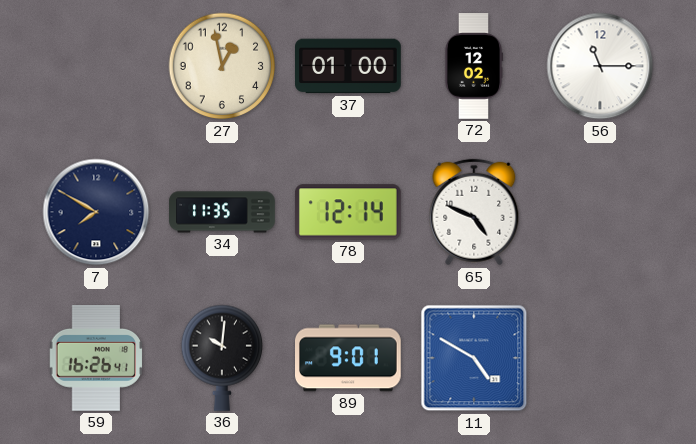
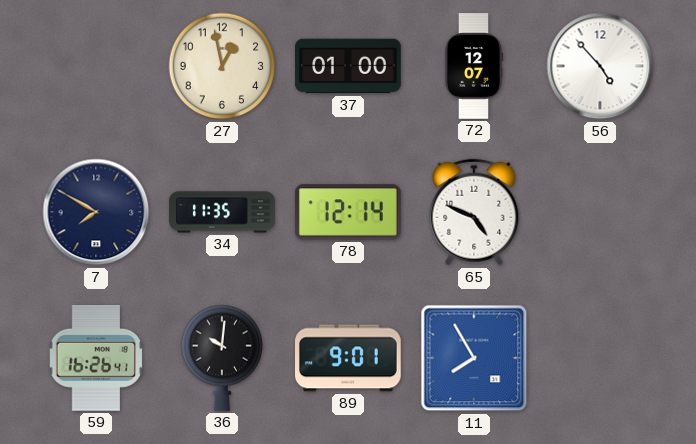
72: 12:02 -> 12:07 (474, 66)
56: 11:15 -> 4:53 (600, 66)
11: 4:50 -> 7:55 (474, 358)
